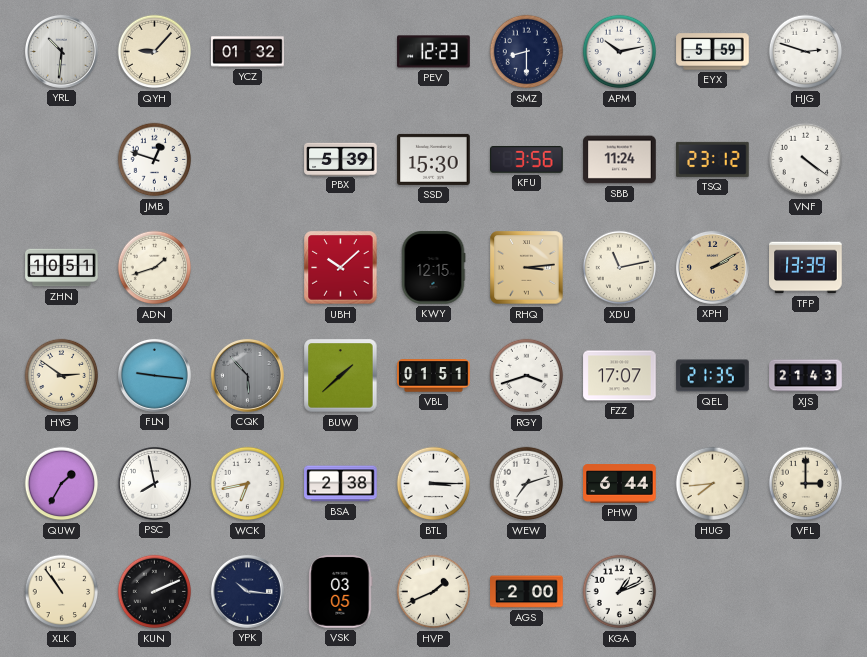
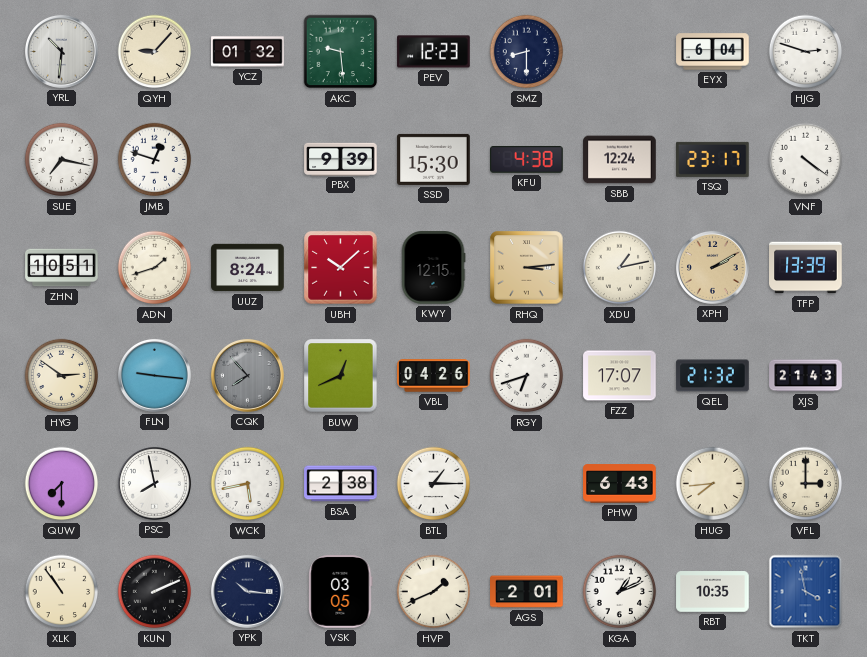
AKC: none -> 9:29 (341, 52)
APM: 10:13 -> none (620, 52)
EYX: 5:59 -> 6:04 (713, 52)
SUE: none -> 7:17 (62, 160)
PBX: 5:39 -> 9:39 (341, 159)
KFU: 3:56 -> 4:38 (527, 159)
SBB: 11:24 -> 12:24 (620, 160)
TSQ: 23:12 -> 23:17 (713, 159)
UUZ: none -> 8:24 (248, 268)
XDU: 11:13 -> 1:13 (620, 268)
CQK: 5:53 -> 7:53 (247, 375)
BUW: 1:38 -> 12:41 (341, 376)
VBL: 01:51 -> 04:26 (434, 376)
RGY: 3:42 -> 6:42 (527, 376)
QEL: 21:35 -> 21:32 (713, 376)
QUW: 1:35 -> 7:30 (62, 484)
WCK: 6:43 -> 5:43 (248, 484)
BTL: 3:15 -> 1:15 (434, 484)
WEW: 7:12 -> none (527, 484)
PHW: 6:44 -> 6:43 (620, 484)
AGS: 2:00 -> 2:01 (527, 592)
RBT: none -> 10:35 (713, 592)
TKT: none -> 3:58 (806, 592)
